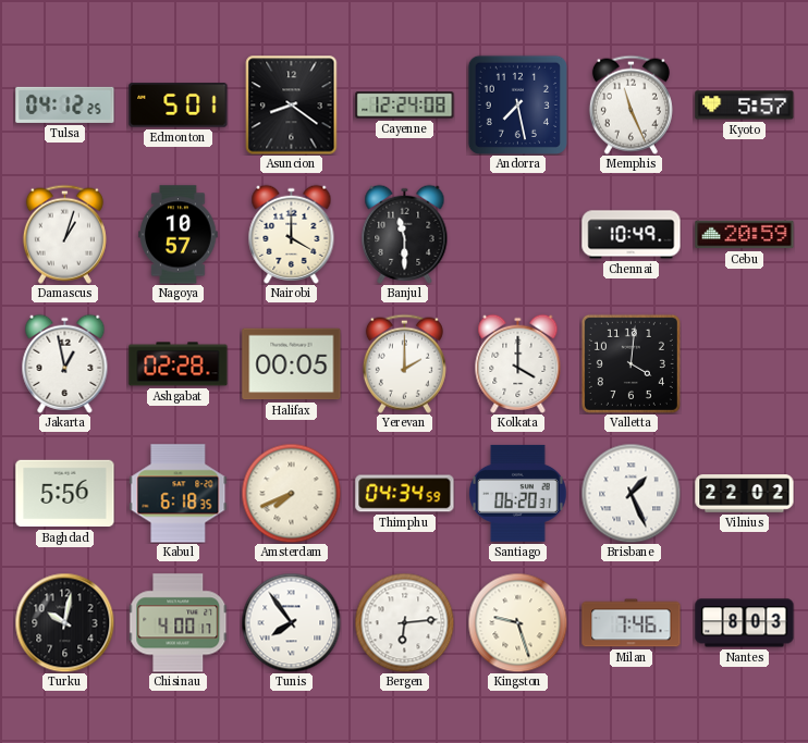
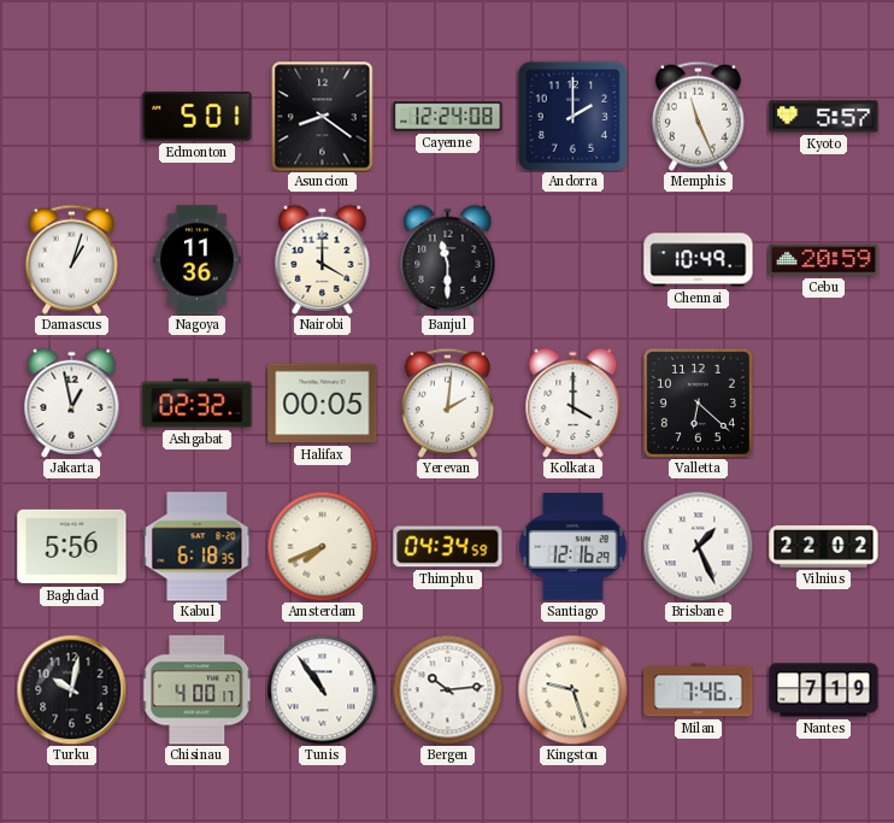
Tulsa: 04:12 -> none (65, 104)
Andorra: 7:28 -> 2:00 (572, 116)
Nagoya: 10:57 -> 11:36 (198, 260)
Ashgabat: 02:28 -> 02:32 (198, 404)
Yerevan: 2:00 -> 2:01 (447, 402)
Valletta: 4:01 -> 6:22 (698, 402)
Santiago: 06:20 -> 12:16 (574, 546)
Tunis: 7:54 -> 10:54 (322, 689)
Bergen: 6:14 -> 10:14 (447, 689)
Nantes: 8:03 -> 7:19 (824, 690)
